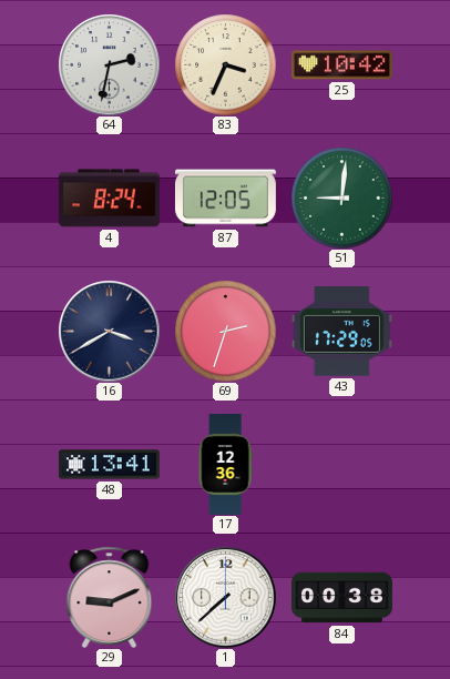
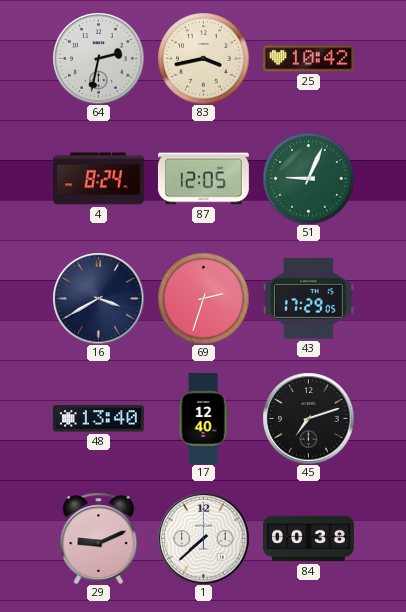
83: 3:34 -> 3:43 (203, 58)
51: 9:01 -> 9:04 (308, 178)
48: 13:41 -> 13:40 (98, 419)
17: 12:36 -> 12:40 (203, 419)
45: none -> 7:12 (308, 418)
